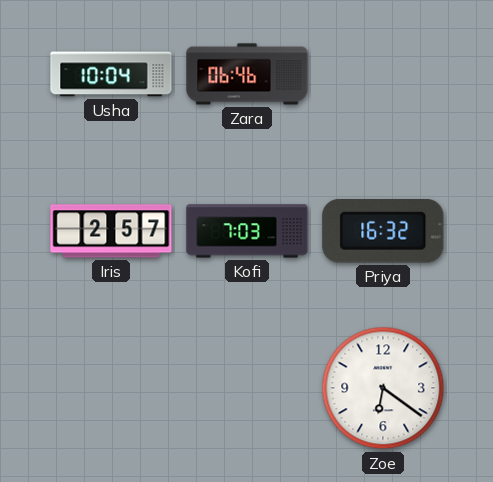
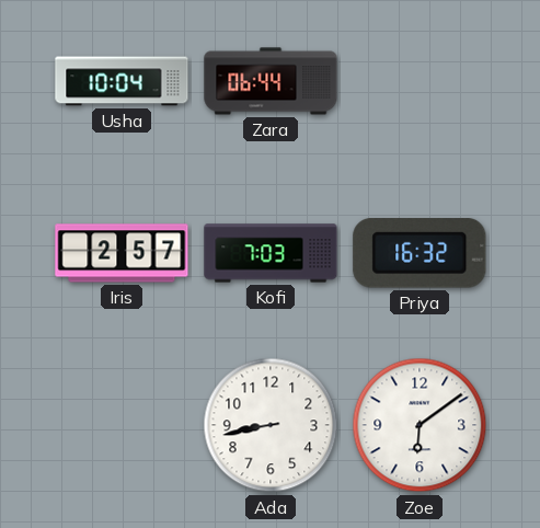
Zara: 06:46 -> 06:44 (271, 81)
Ada: none -> 8:43 (271, 425)
Zoe: 6:21 -> 6:09 (420, 425)
